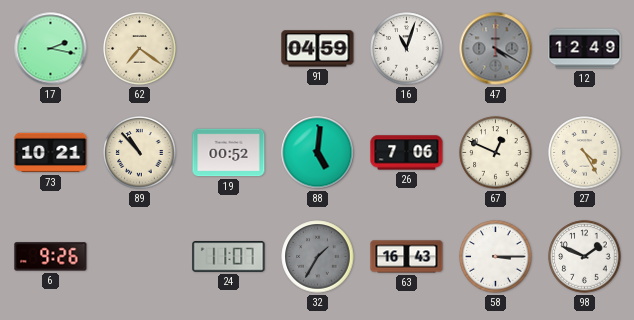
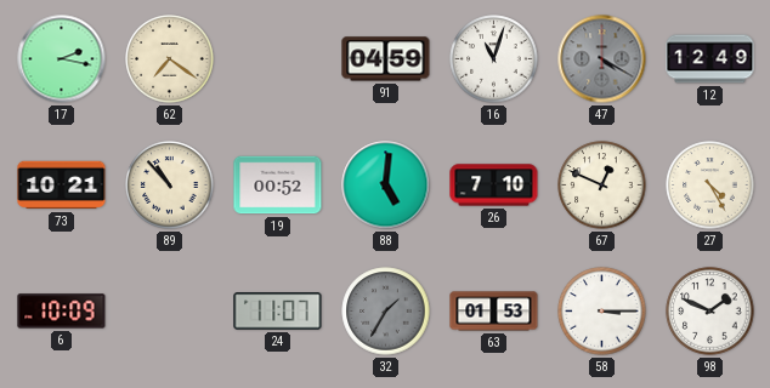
26: 7:06 -> 7:10 (494, 186)
6: 9:26 -> 10:09 (62, 312)
63: 16:43 -> 01:53 (494, 312)
